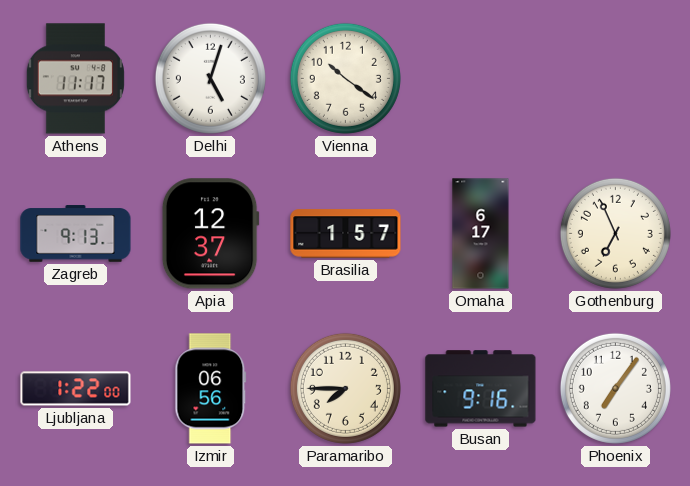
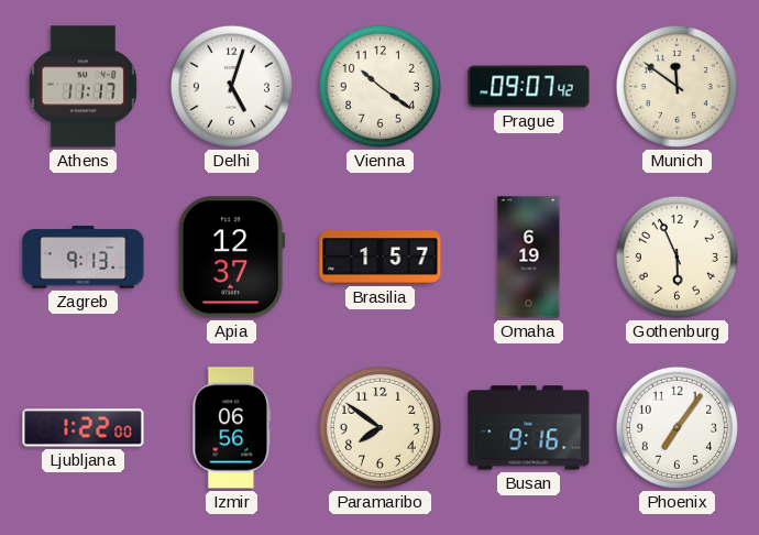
Prague: none -> 09:07 (529, 87)
Munich: none -> 11:51 (676, 86)
Omaha: 6:17 -> 6:19 (529, 258)
Gothenburg: 6:56 -> 5:56 (676, 256)
Paramaribo: 7:45 -> 7:51 (380, 427)
